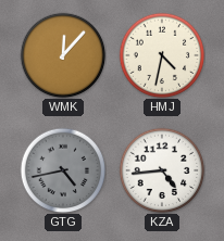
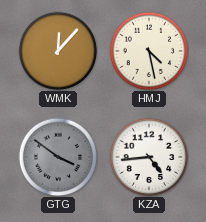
HMJ: 4:32 -> 4:28 (149, 51)
GTG: 4:43 -> 3:51 (58, 157)
